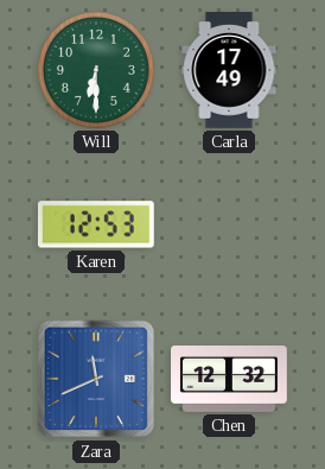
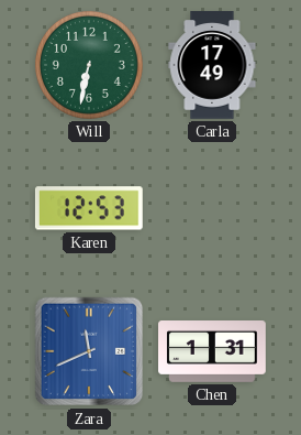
Will: 6:30 -> 6:32 (89, 65)
Chen: 12:32 -> 1:31 (212, 352)
